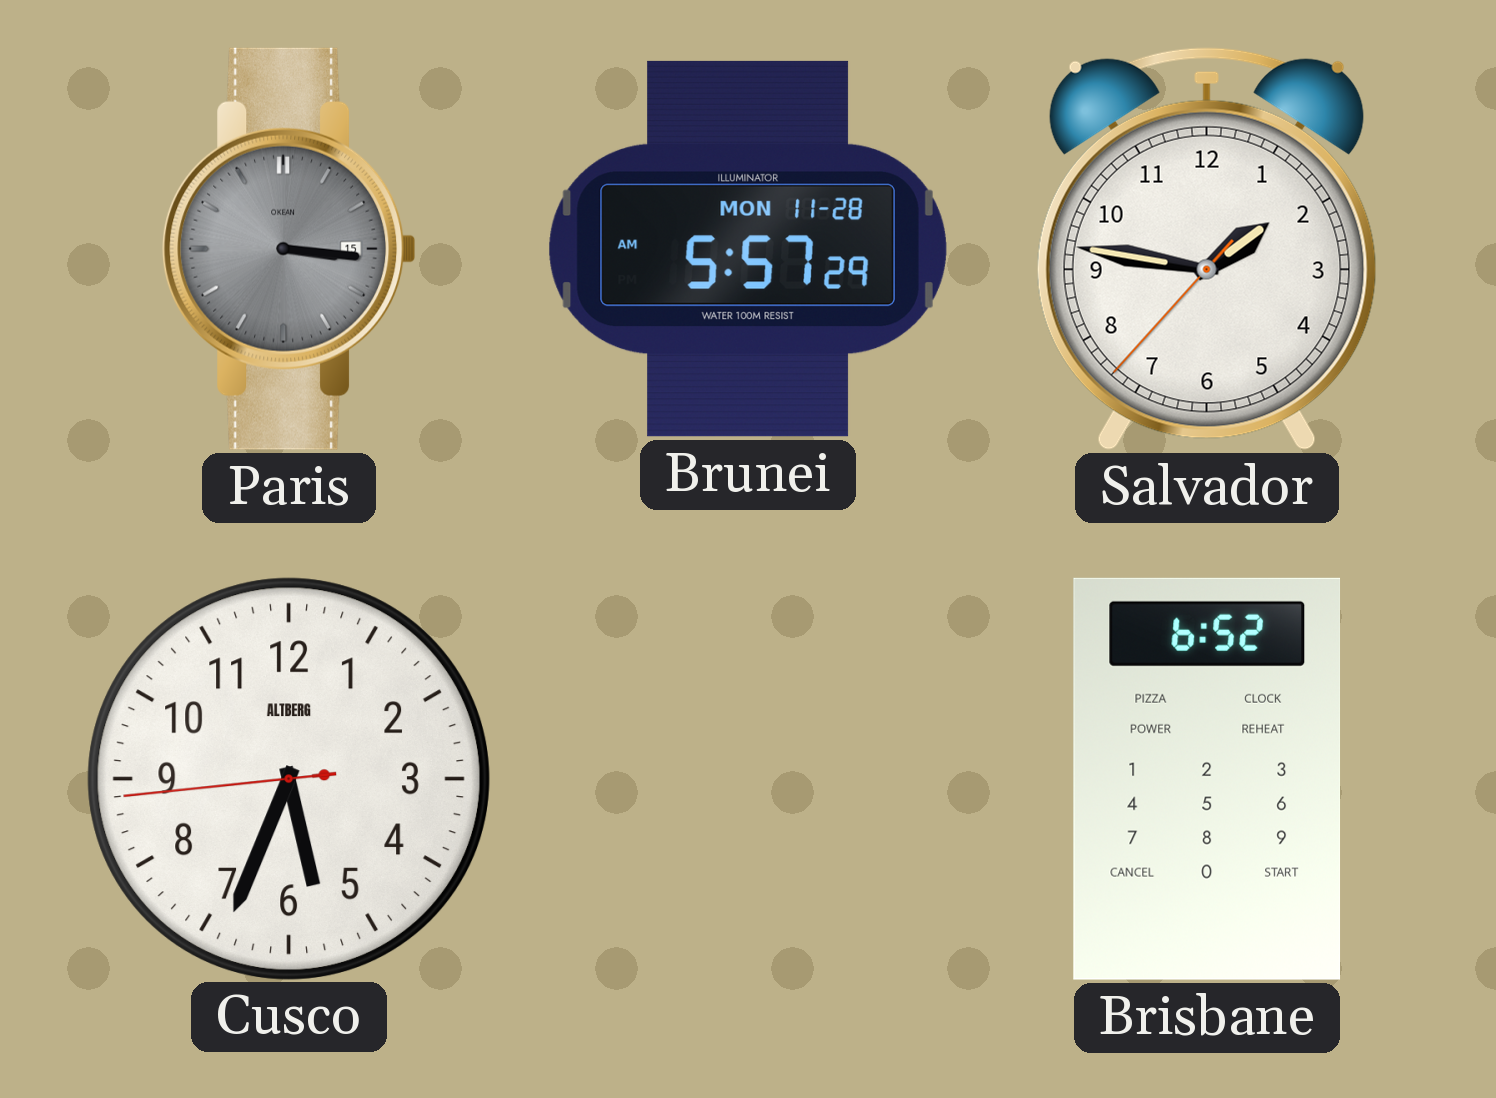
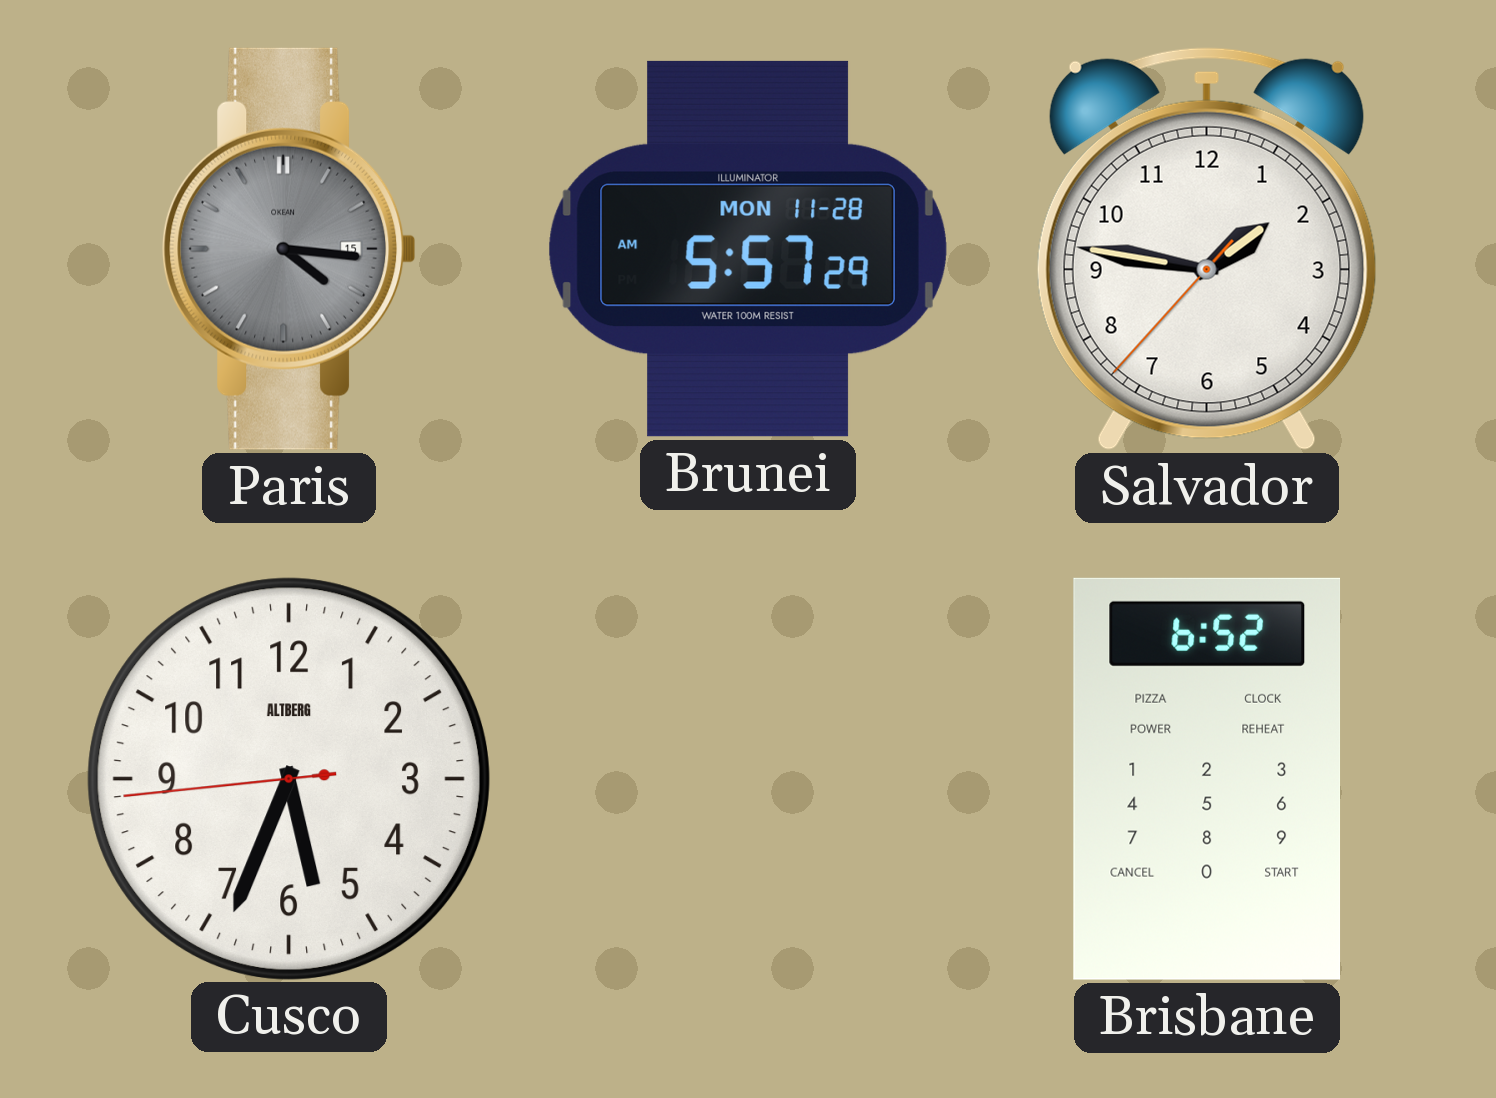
Paris: 3:16 -> 4:16 (289, 249)
